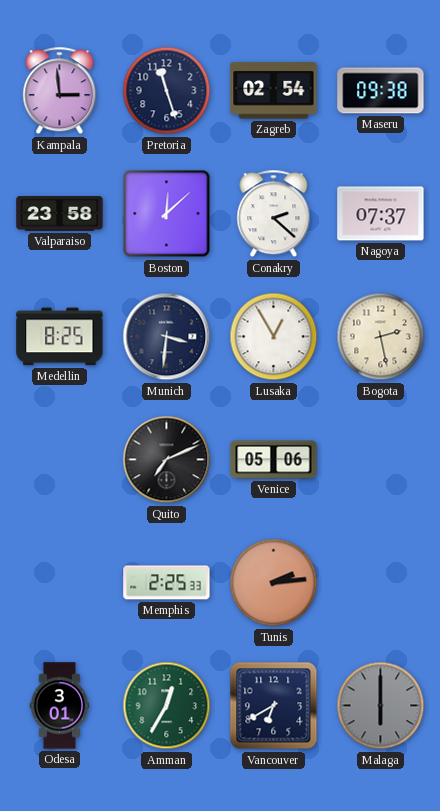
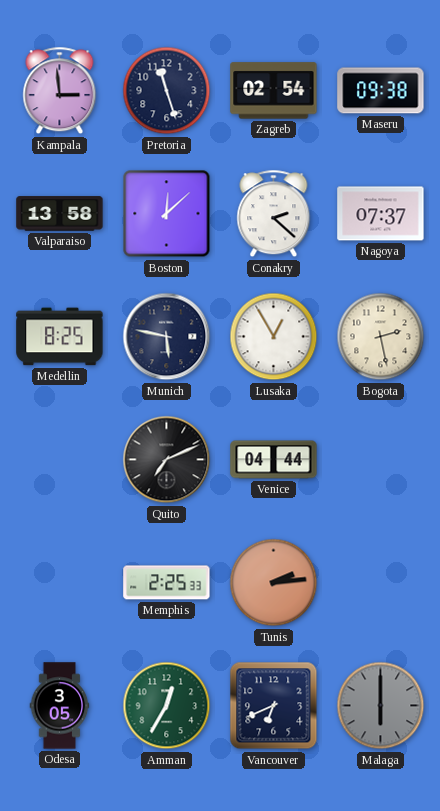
Valparaiso: 23:58 -> 13:58 (60, 214)
Munich: 3:31 -> 5:47 (167, 337)
Venice: 05:06 -> 04:44 (274, 460)
Odesa: 3:01 -> 3:05 (60, 706)
Vancouver: 6:40 -> 6:41 (274, 706)
